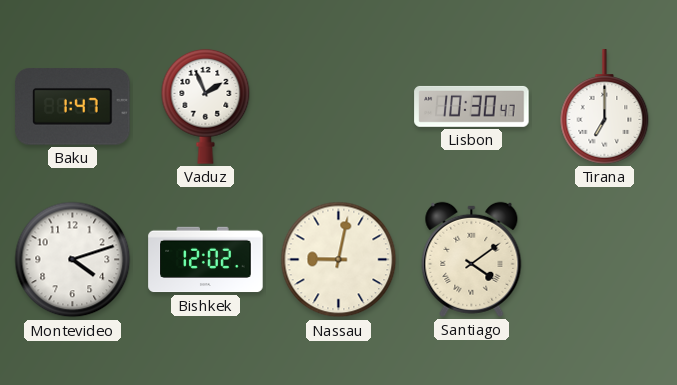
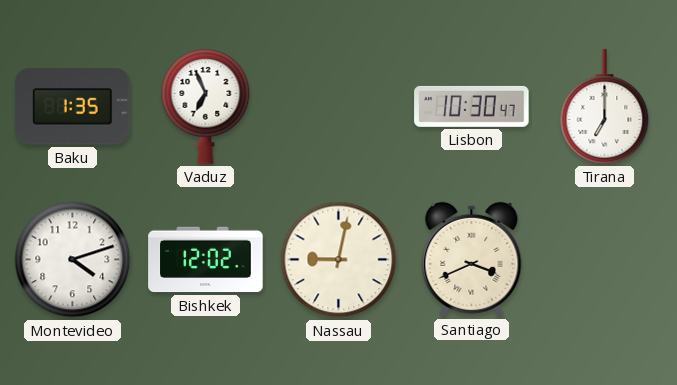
Baku: 1:47 -> 1:35 (73, 107)
Vaduz: 1:56 -> 6:56 (206, 106)
Santiago: 4:09 -> 3:41 (472, 259)
